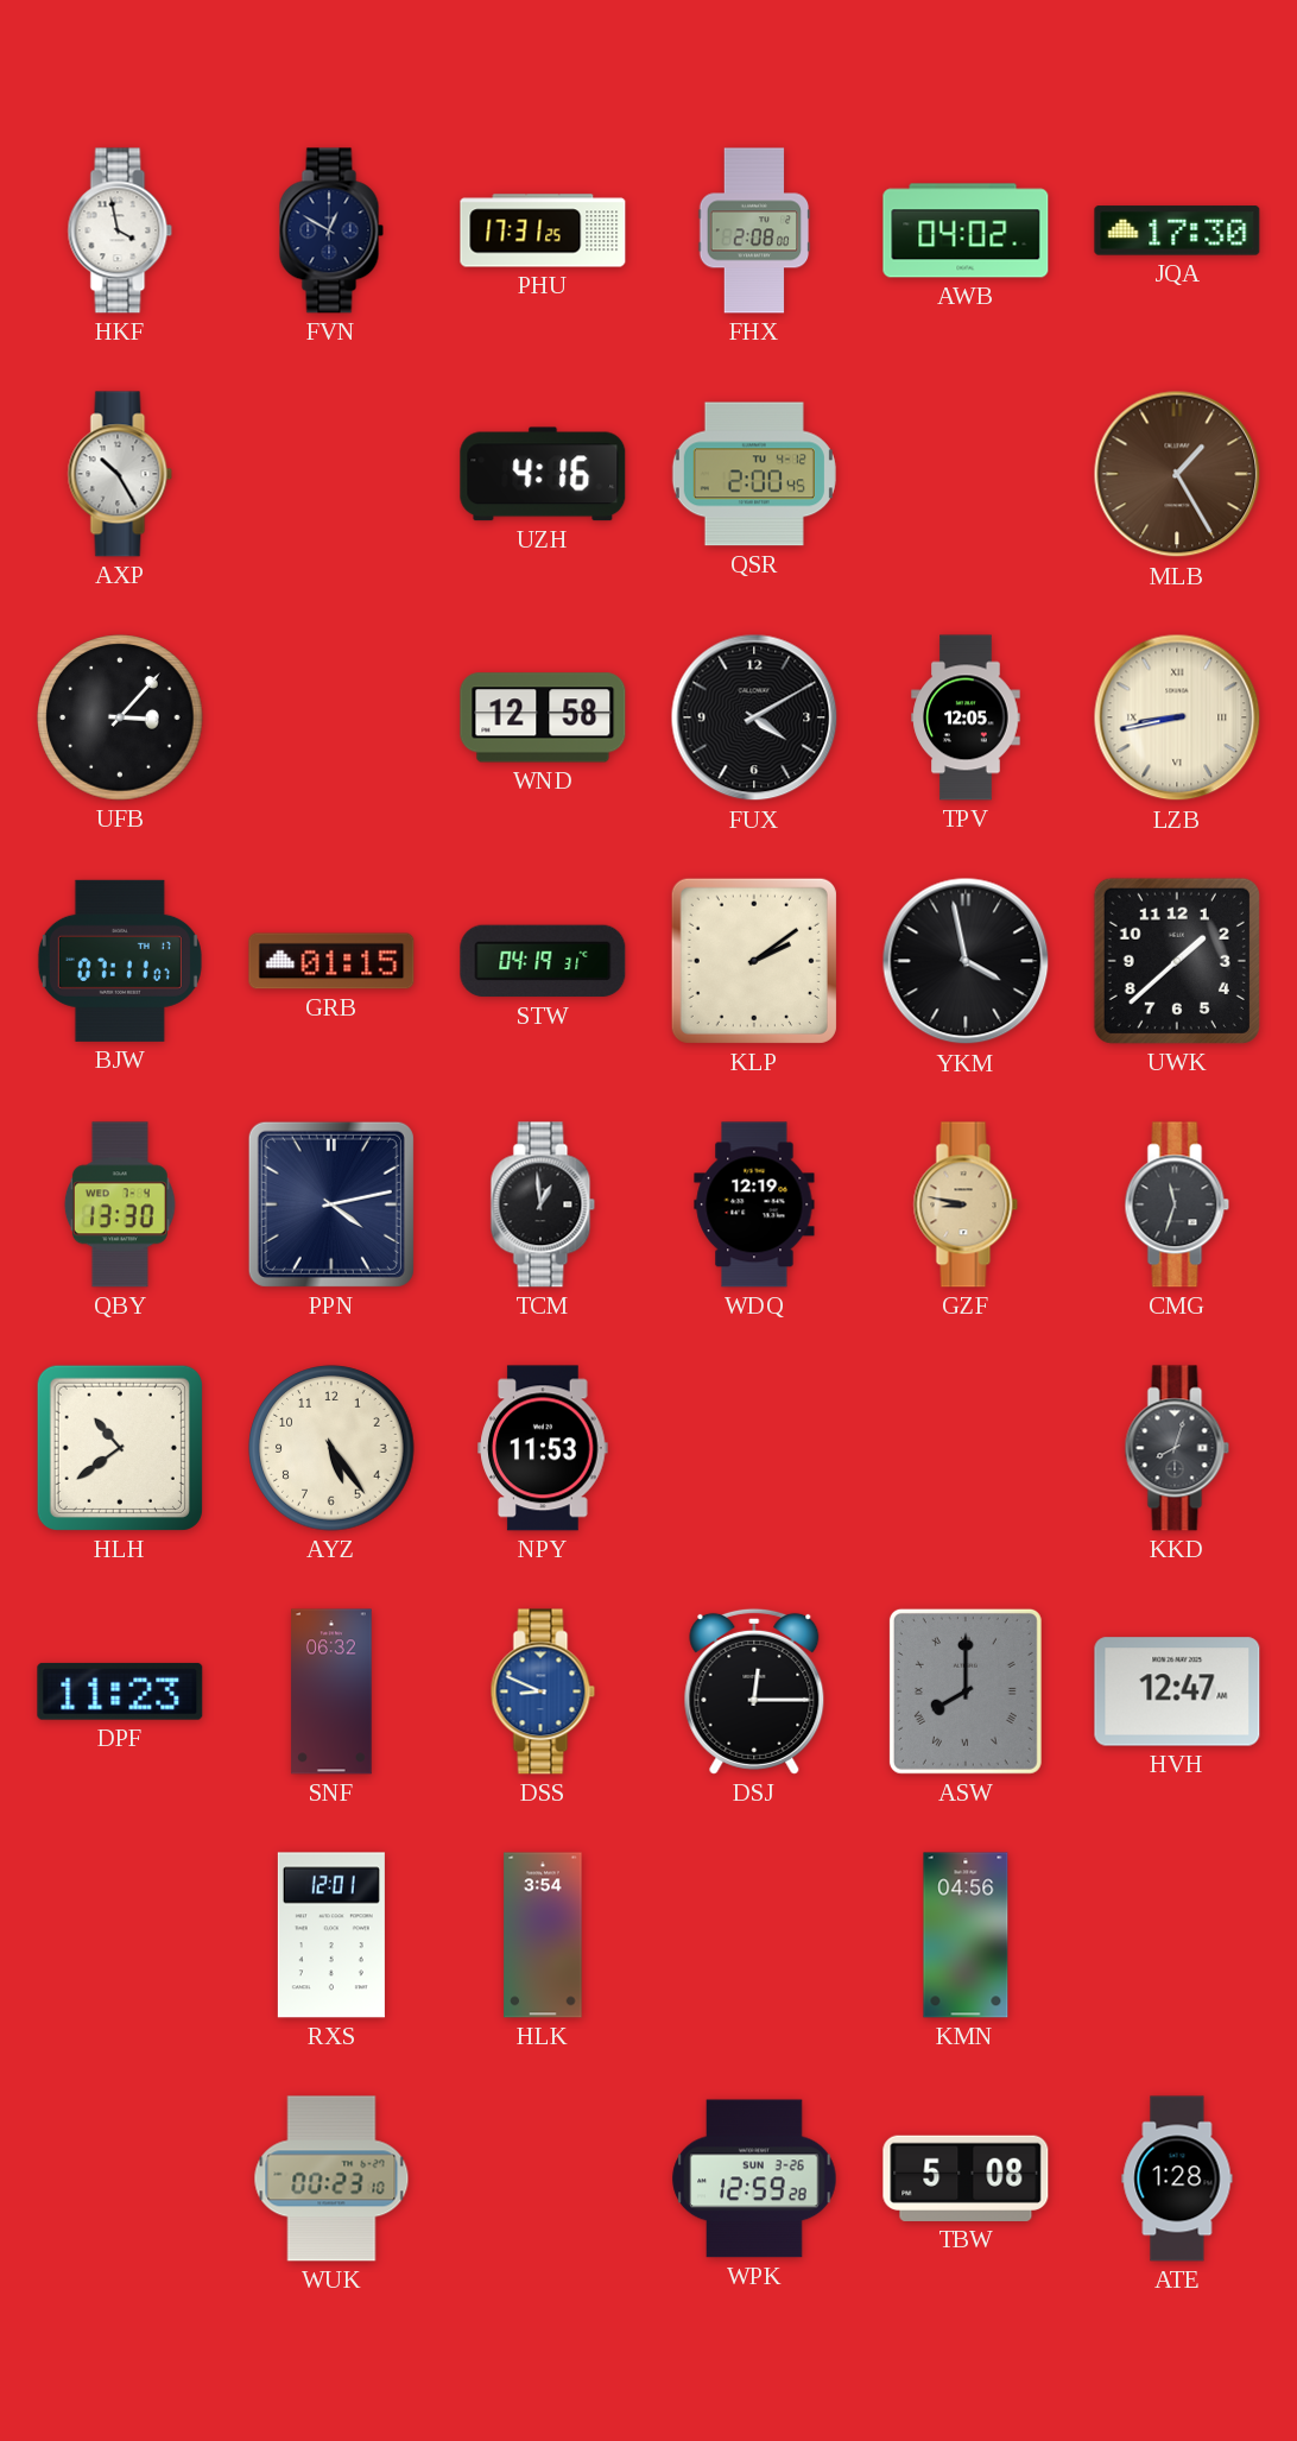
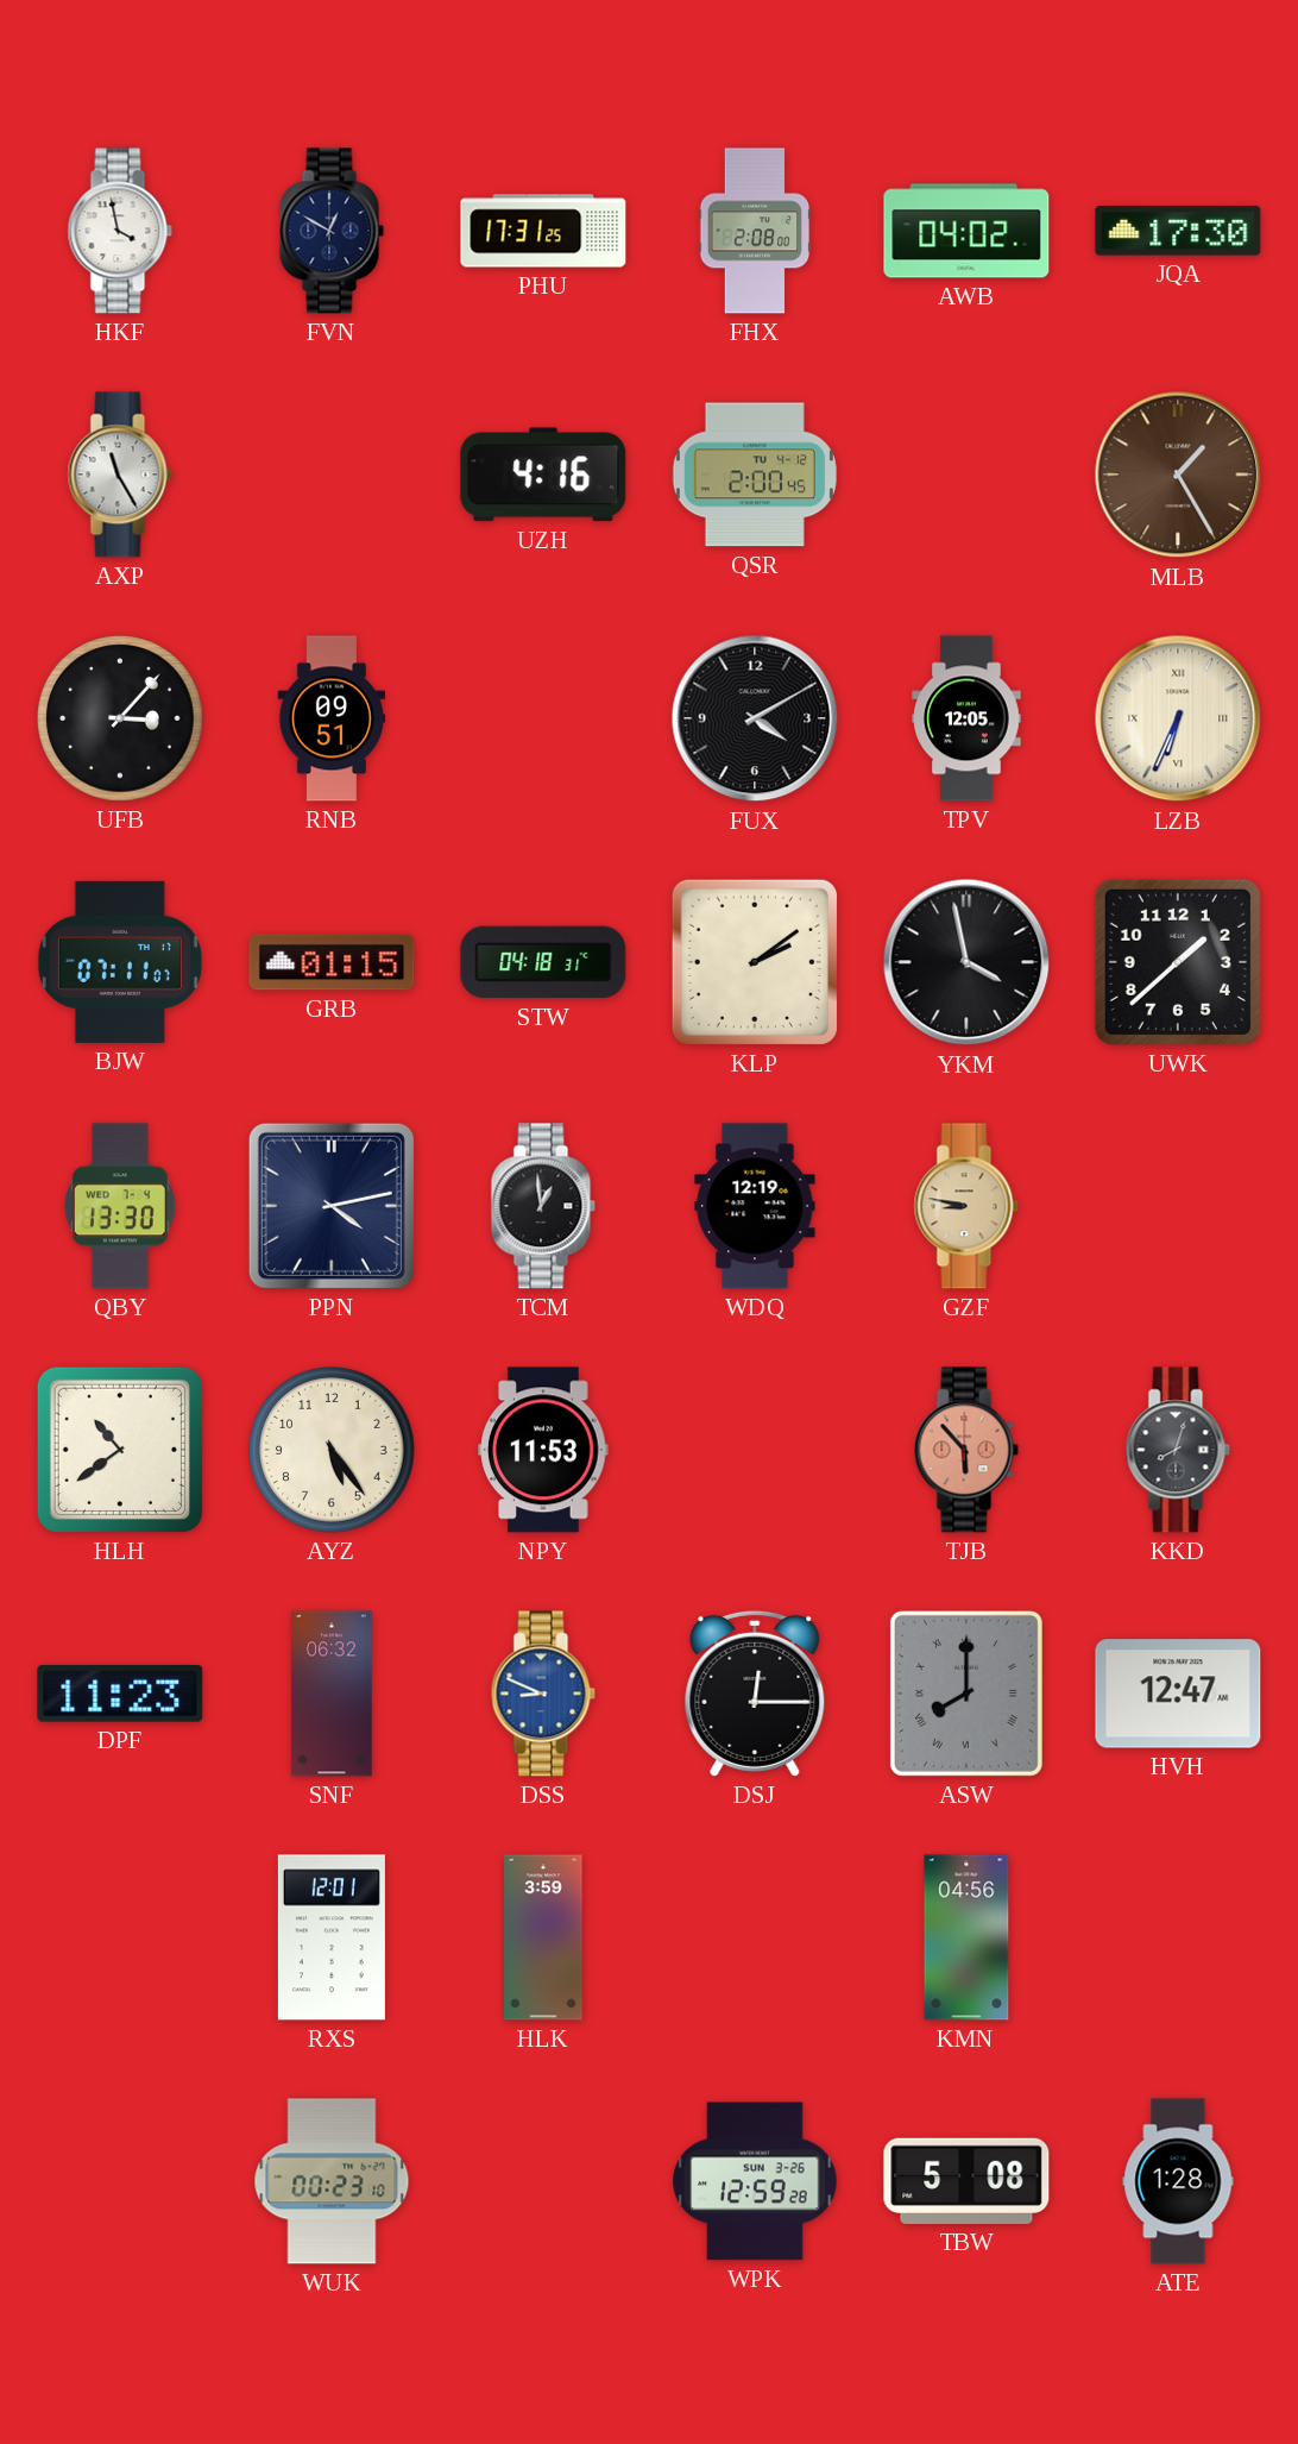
AXP: 10:25 -> 11:25 (120, 475)
RNB: none -> 09:51 (332, 718)
WND: 12:58 -> none (543, 717)
LZB: 8:43 -> 6:34 (1178, 718)
STW: 04:19 -> 04:18 (543, 962)
CMG: 11:33 -> none (1177, 1204)
TJB: none -> 5:53 (966, 1450)
HLK: 3:54 -> 3:59 (543, 1937)
